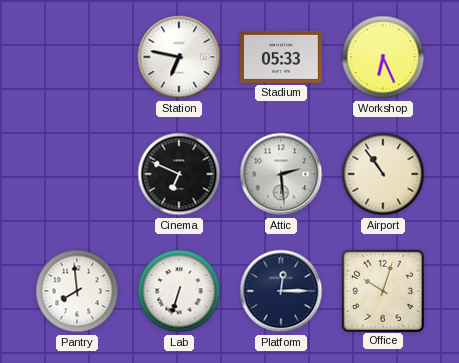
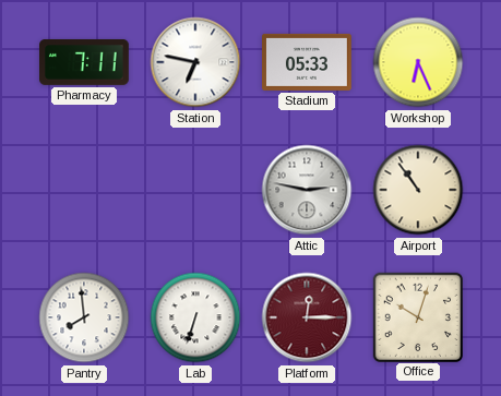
Pharmacy: none -> 7:11 (85, 62)
Cinema: 6:49 -> none (179, 174)
Attic: 2:29 -> 2:47 (307, 190)
Platform dial: navy -> burgundy (307, 317)
